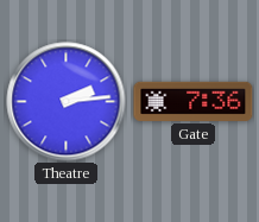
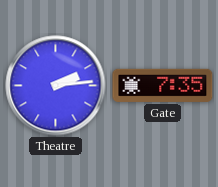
Gate: 7:36 -> 7:35 (163, 85)
